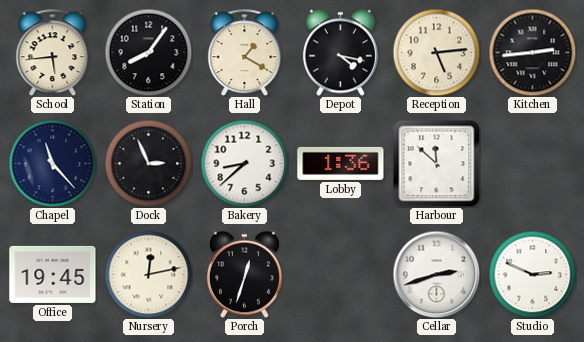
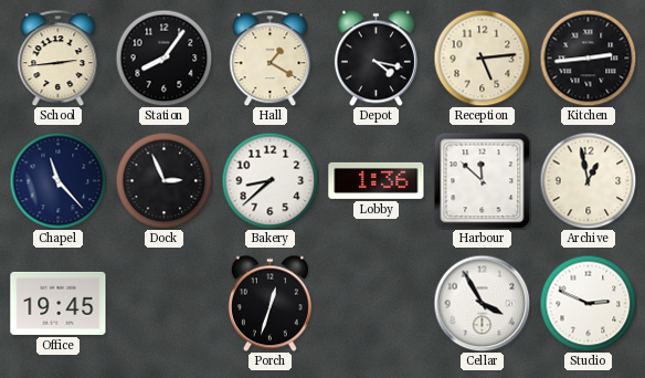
School: 5:44 -> 2:44 (59, 57)
Archive: none -> 12:58 (588, 180)
Nursery: 12:13 -> none (148, 274)
Cellar: 2:42 -> 3:55 (482, 303)
